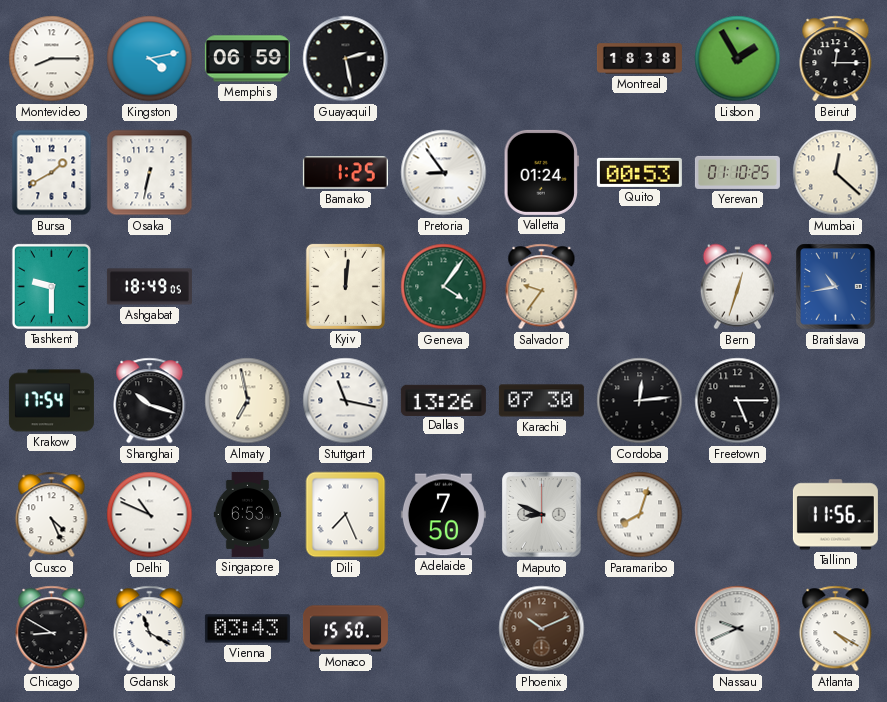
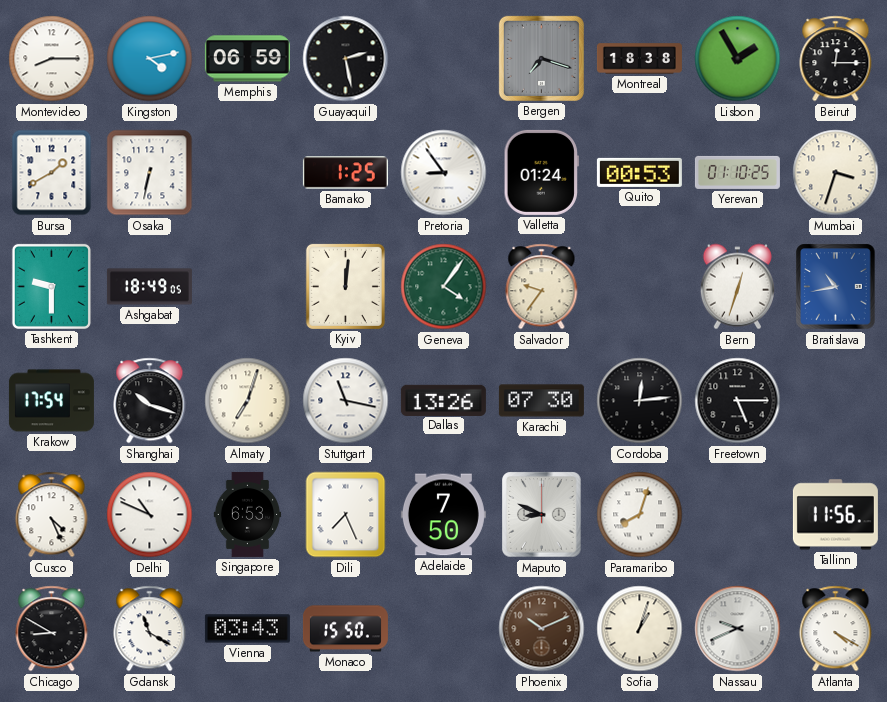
Bergen: none -> 7:18 (541, 58)
Mumbai: 12:22 -> 3:33 (836, 173)
Almaty: 6:58 -> 7:03 (248, 401)
Sofia: none -> 1:03 (640, 629)
